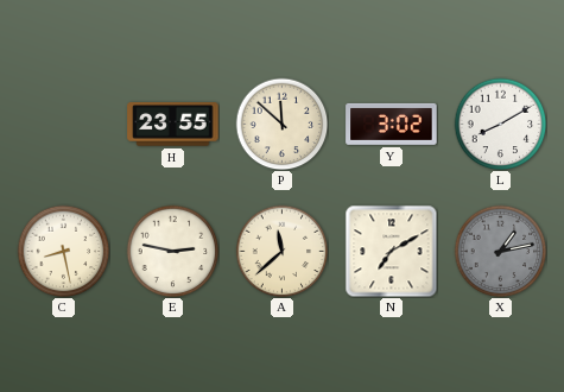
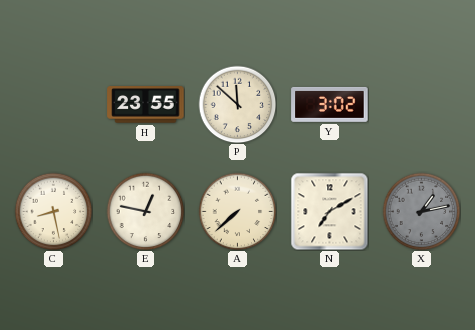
L: 8:10 -> none (500, 124)
E: 2:47 -> 12:47 (145, 211)
A: 11:38 -> 7:38 (237, 211)
